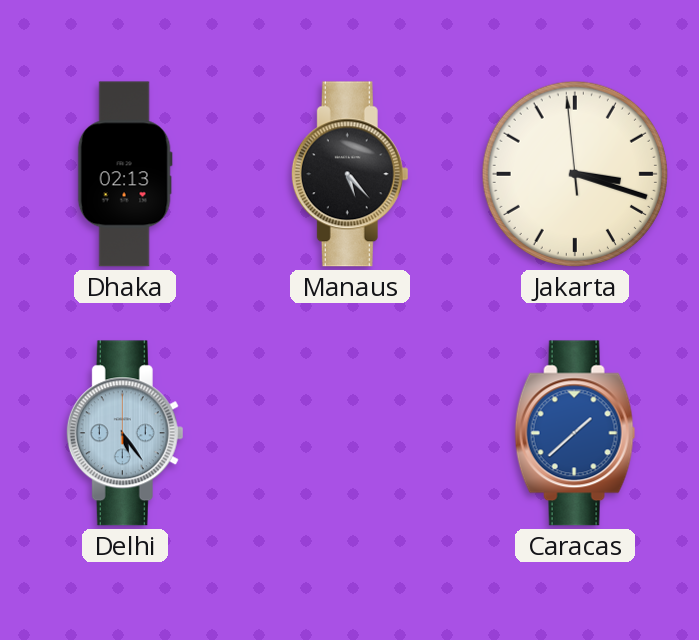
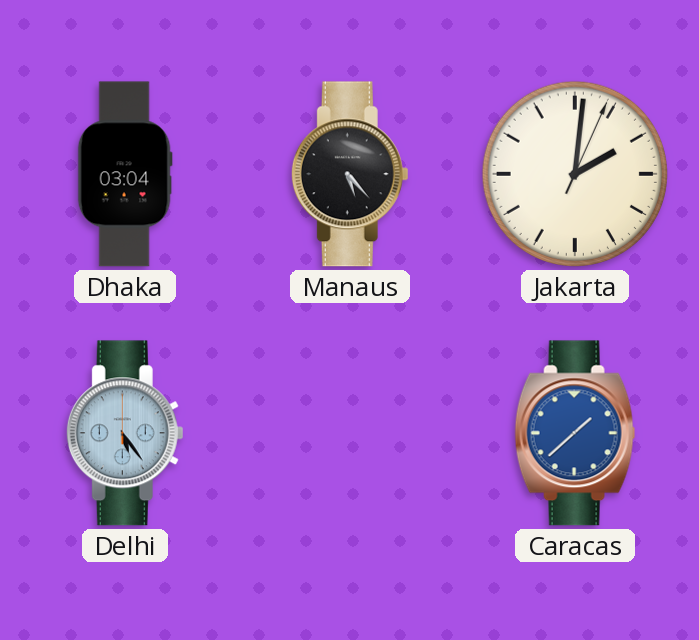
Dhaka: 02:13 -> 03:04 (125, 174)
Jakarta: 3:17 -> 2:01 (575, 174)
